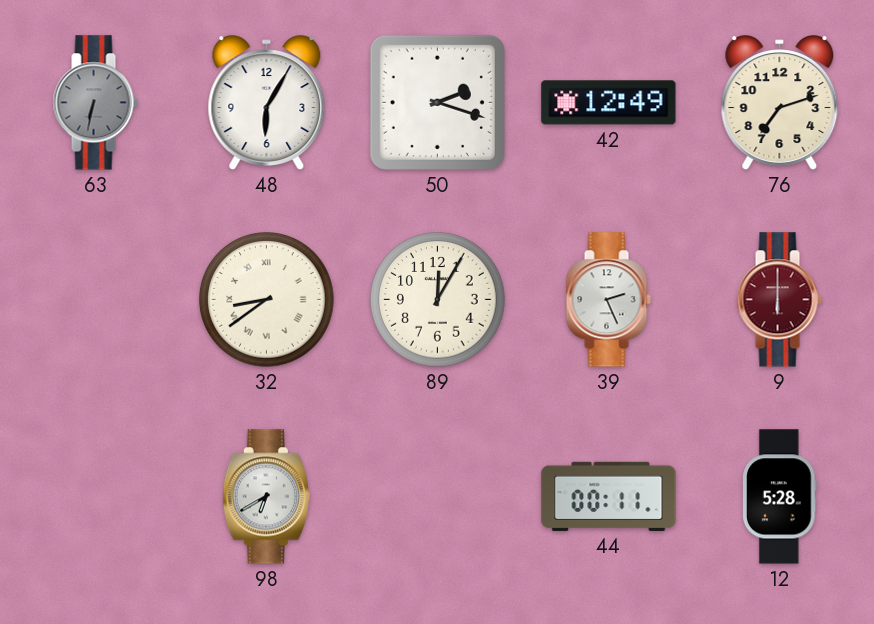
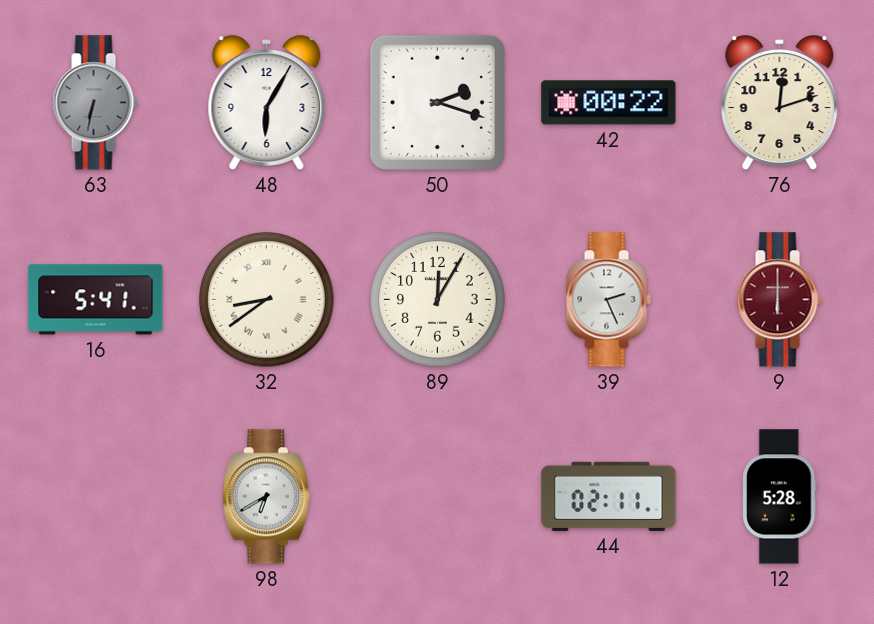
42: 12:49 -> 00:22 (609, 103)
76: 7:12 -> 12:12 (780, 103)
16: none -> 5:41 (96, 300)
44: 00:11 -> 02:11 (609, 496)
